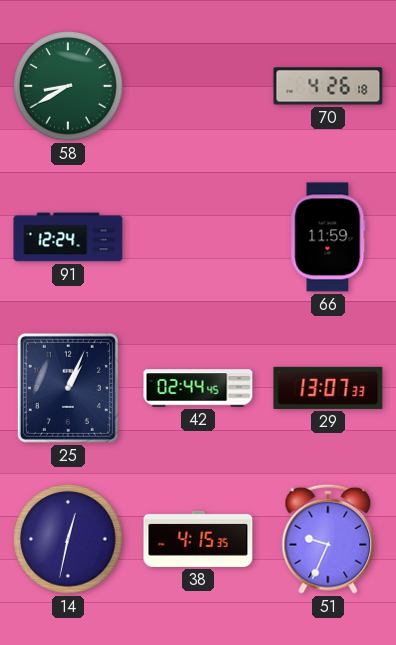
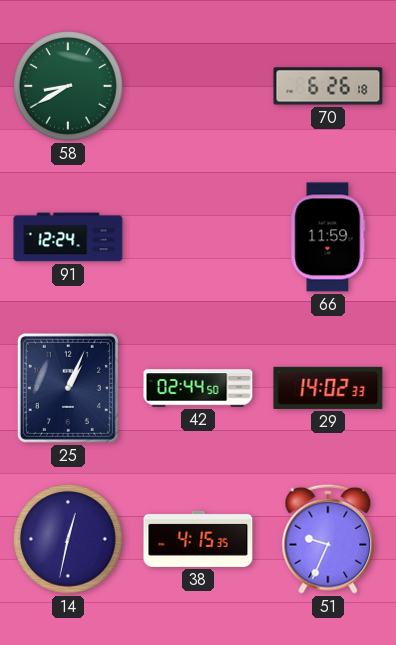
70: 4:26 -> 6:26 (328, 86)
42: 02:44:45 -> 02:44:50 (198, 388)
29: 13:07 -> 14:02 (328, 388)
